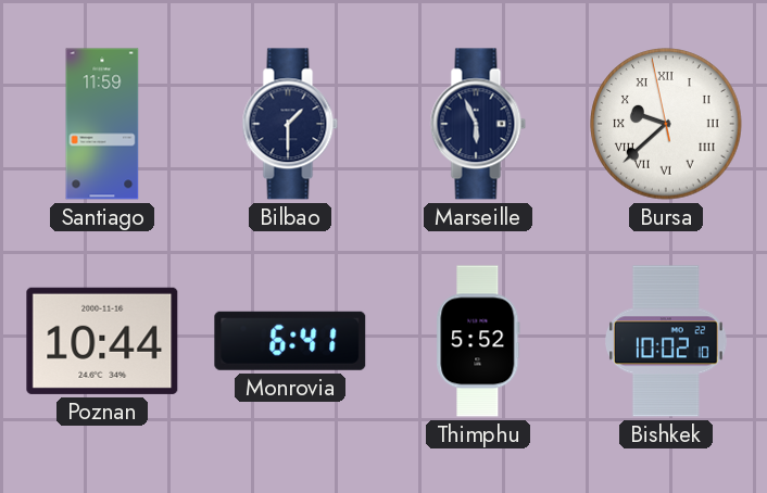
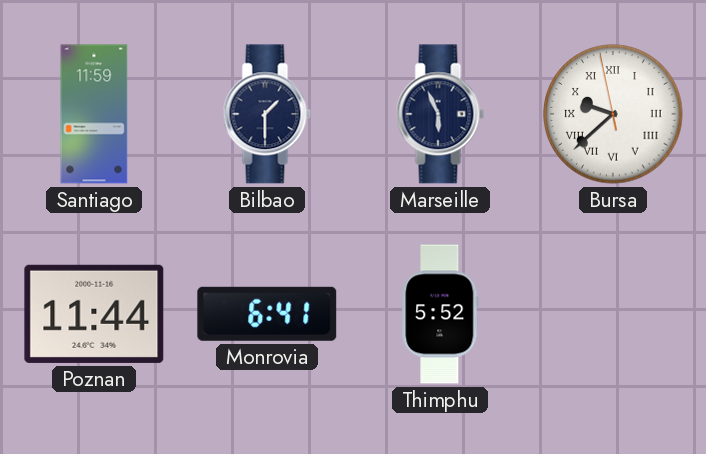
Poznan: 10:44 -> 11:44 (94, 314)
Bishkek: 10:02 -> none (667, 341)
